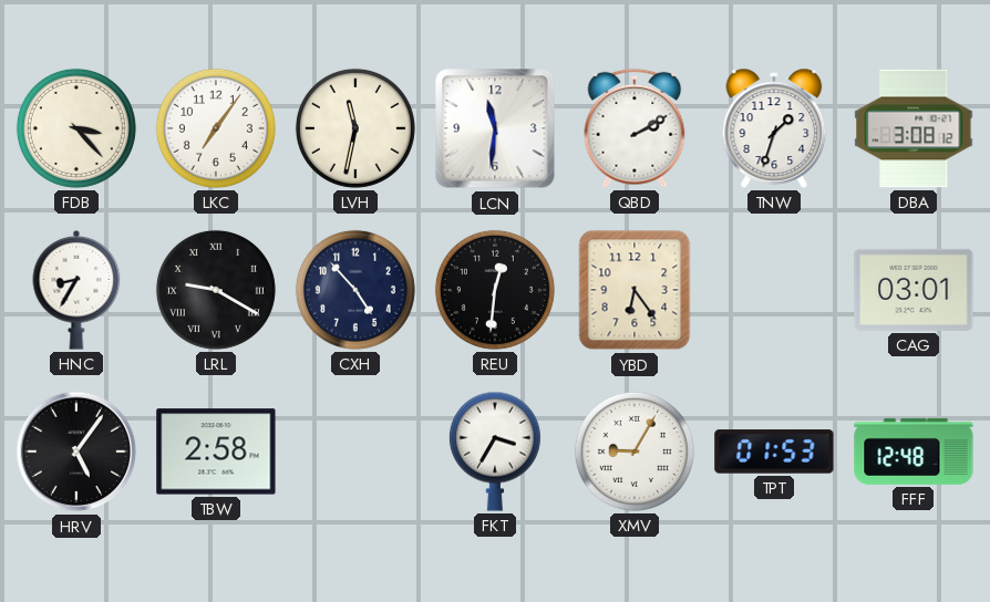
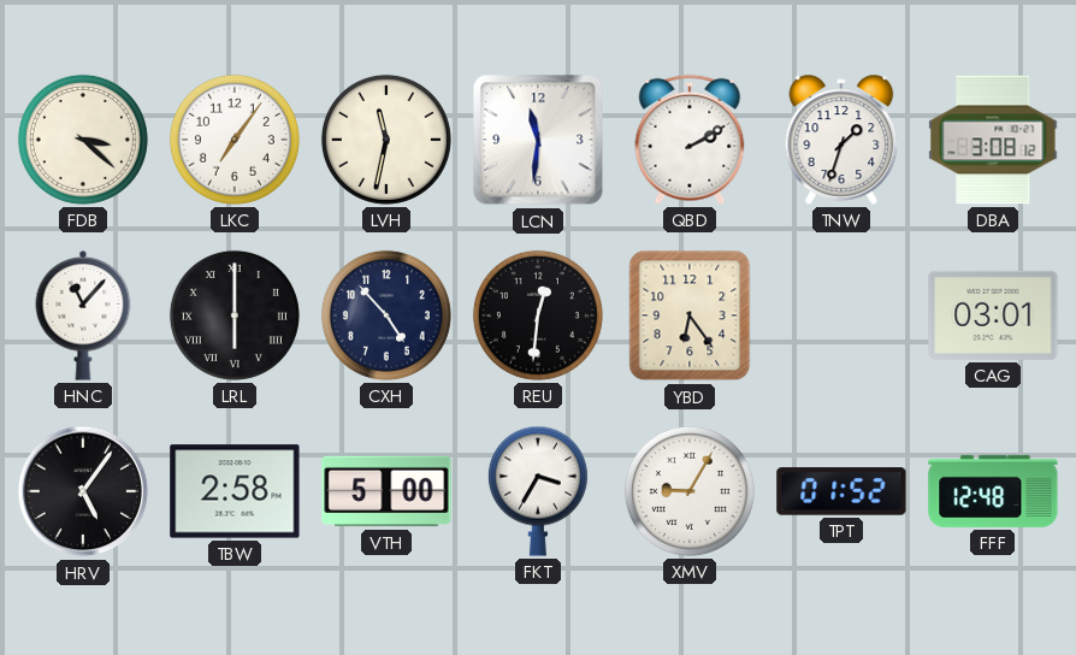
FDB: 3:23 -> 3:22 (83, 140)
HNC: 8:35 -> 11:07 (83, 315)
LRL: 9:20 -> 6:00 (235, 315)
VTH: none -> 5:00 (386, 491)
TPT: 01:53 -> 01:52 (841, 491)
